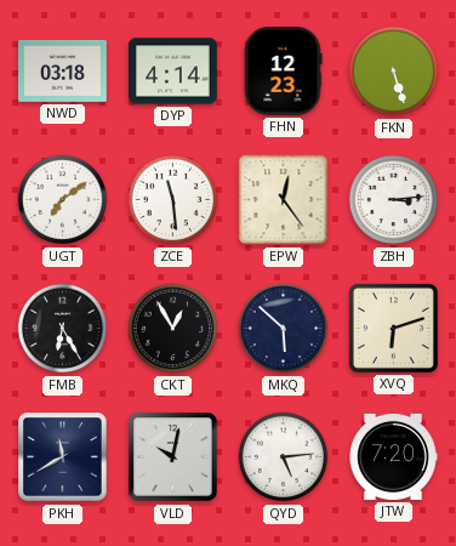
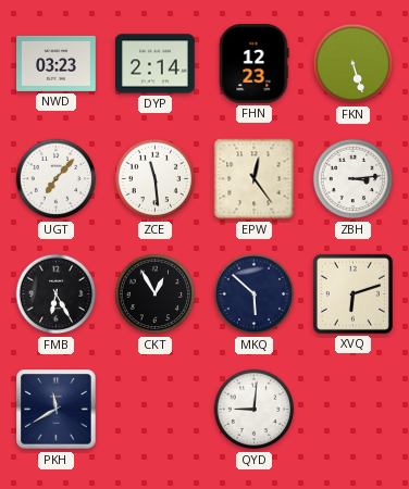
NWD: 03:18 -> 03:23 (57, 63)
DYP: 4:14 -> 2:14 (156, 64)
UGT: 7:09 -> 7:07 (57, 179)
VLD: 10:02 -> none (173, 457)
QYD: 5:14 -> 9:01 (255, 410)
JTW: 7:20 -> none (393, 456)
